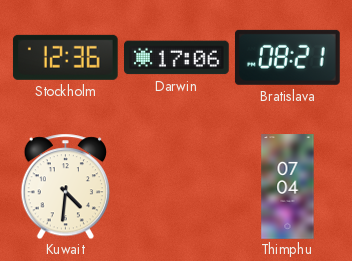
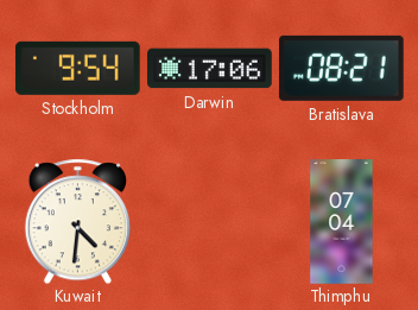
Stockholm: 12:36 -> 9:54 (77, 68)
